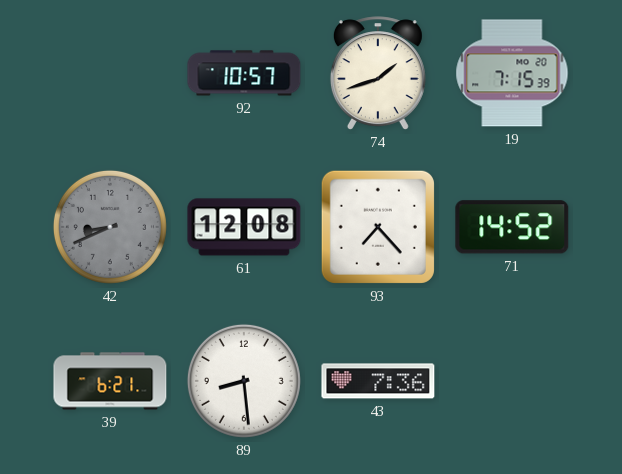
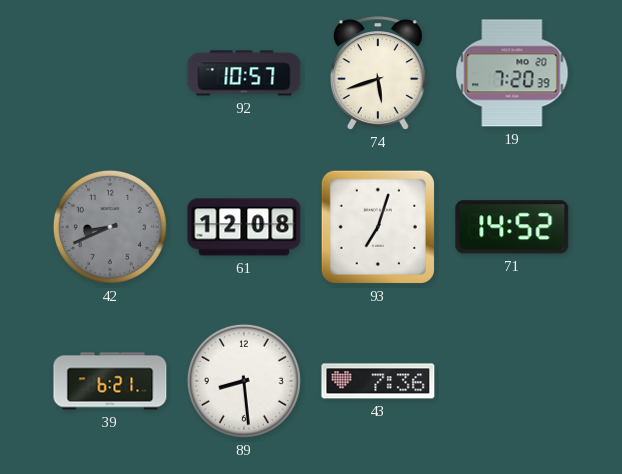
74: 1:42 -> 5:42 (378, 73)
19: 7:15 -> 7:20 (512, 73)
93: 7:23 -> 7:03 (378, 227)
